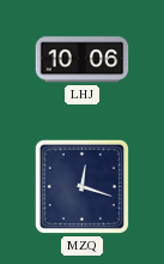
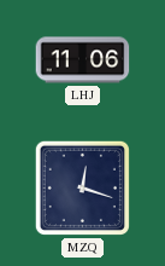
LHJ: 10:06 -> 11:06 (83, 60)
